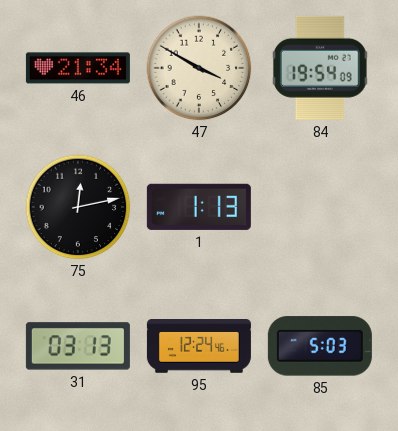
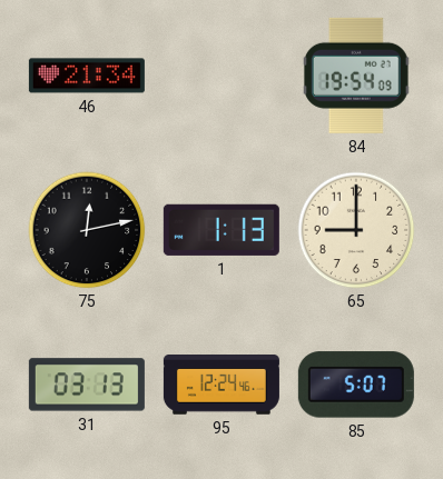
47: 3:50 -> none (199, 68)
65: none -> 9:00 (356, 230)
85: 5:03 -> 5:07 (356, 385)
